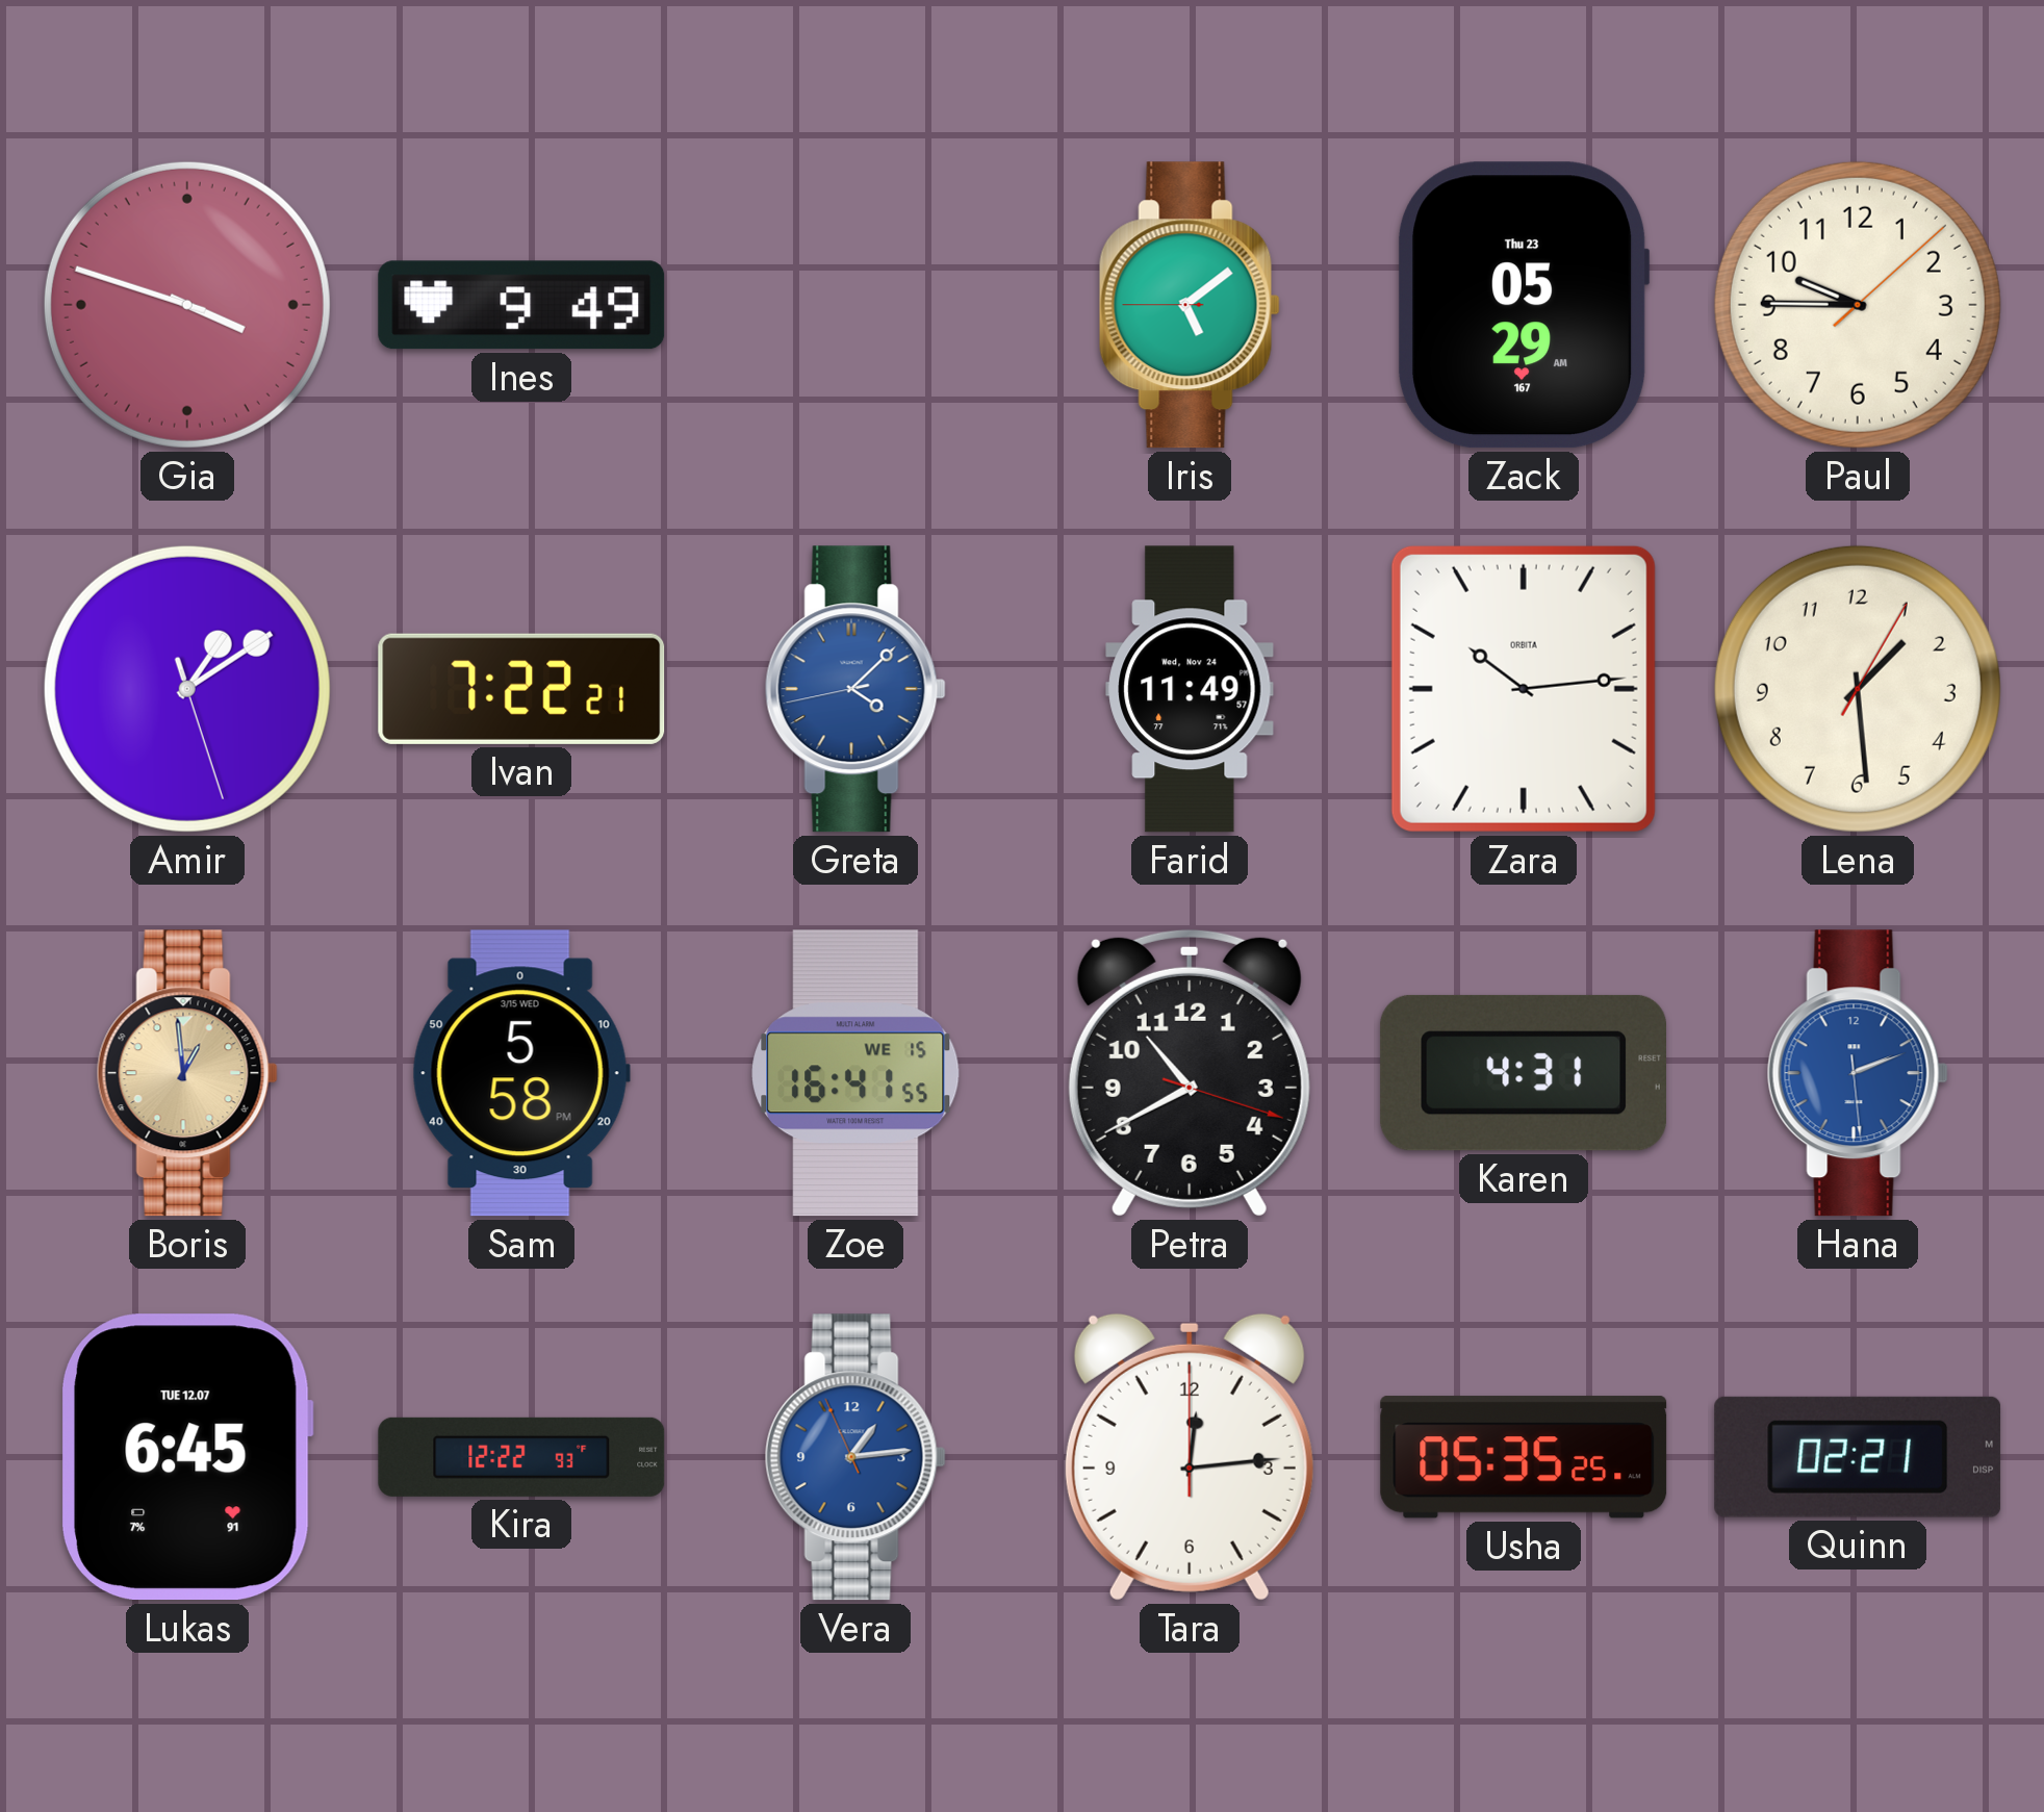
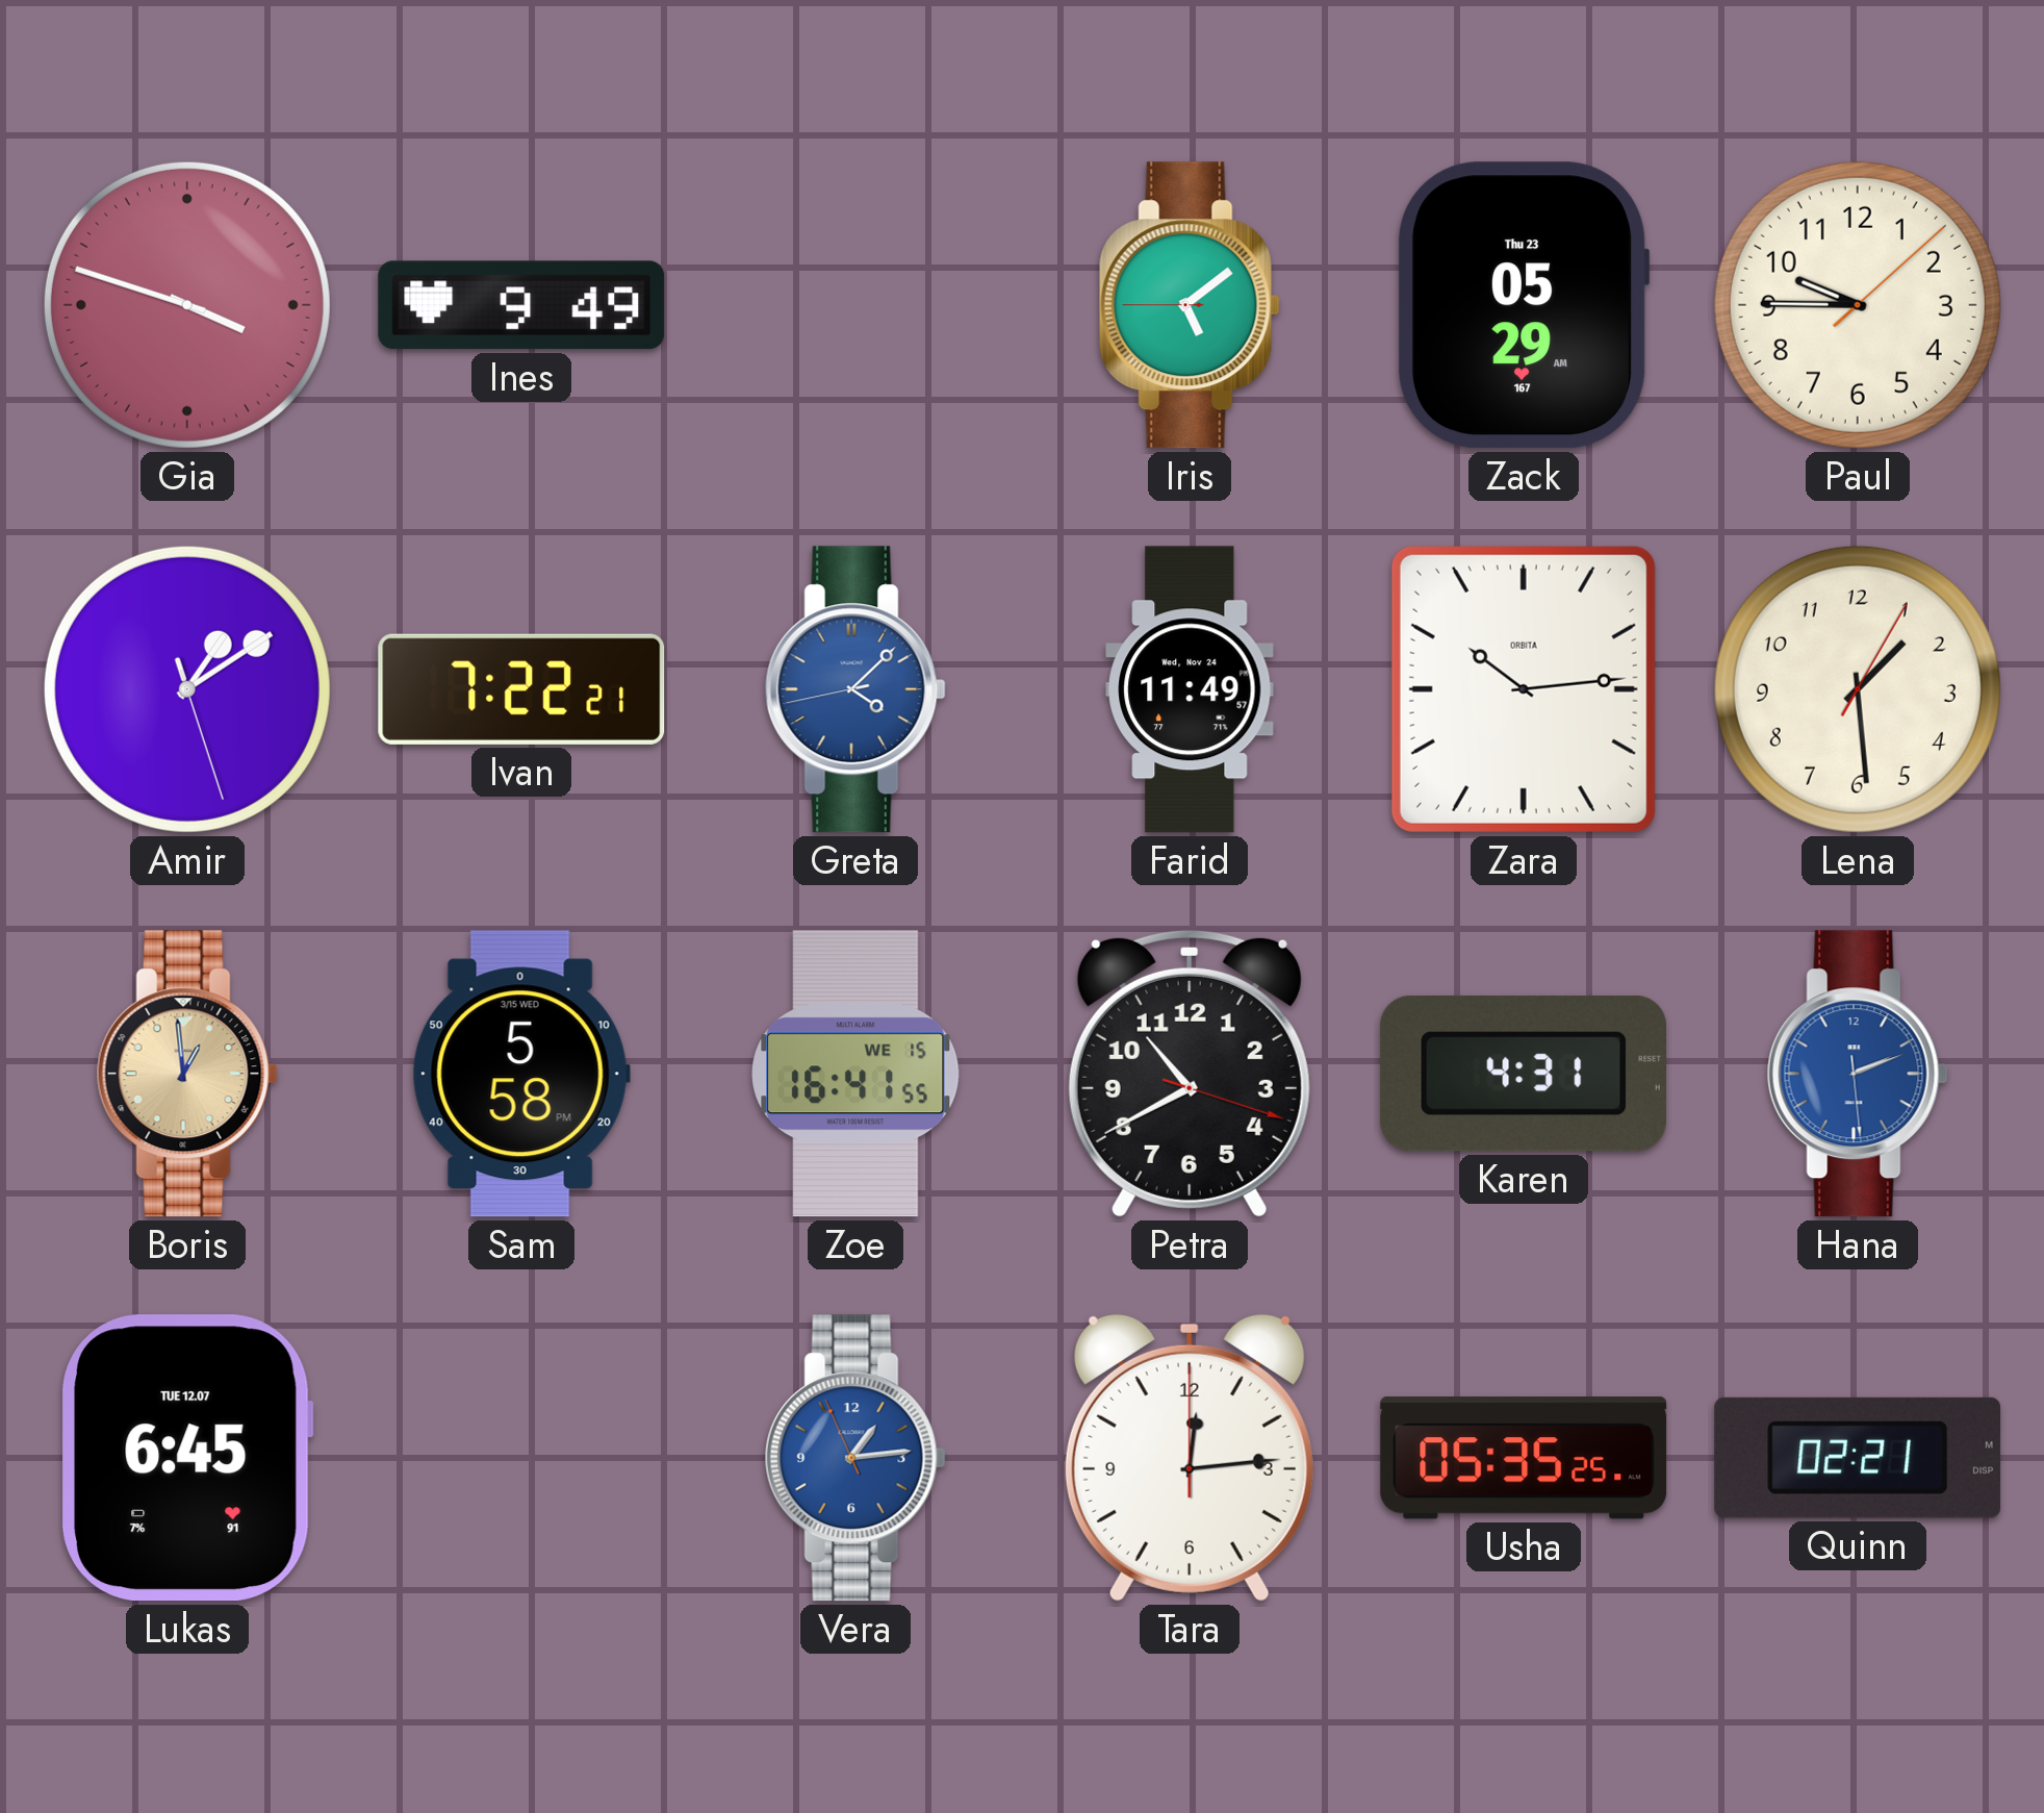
Kira: 12:22 -> none (521, 1457)
